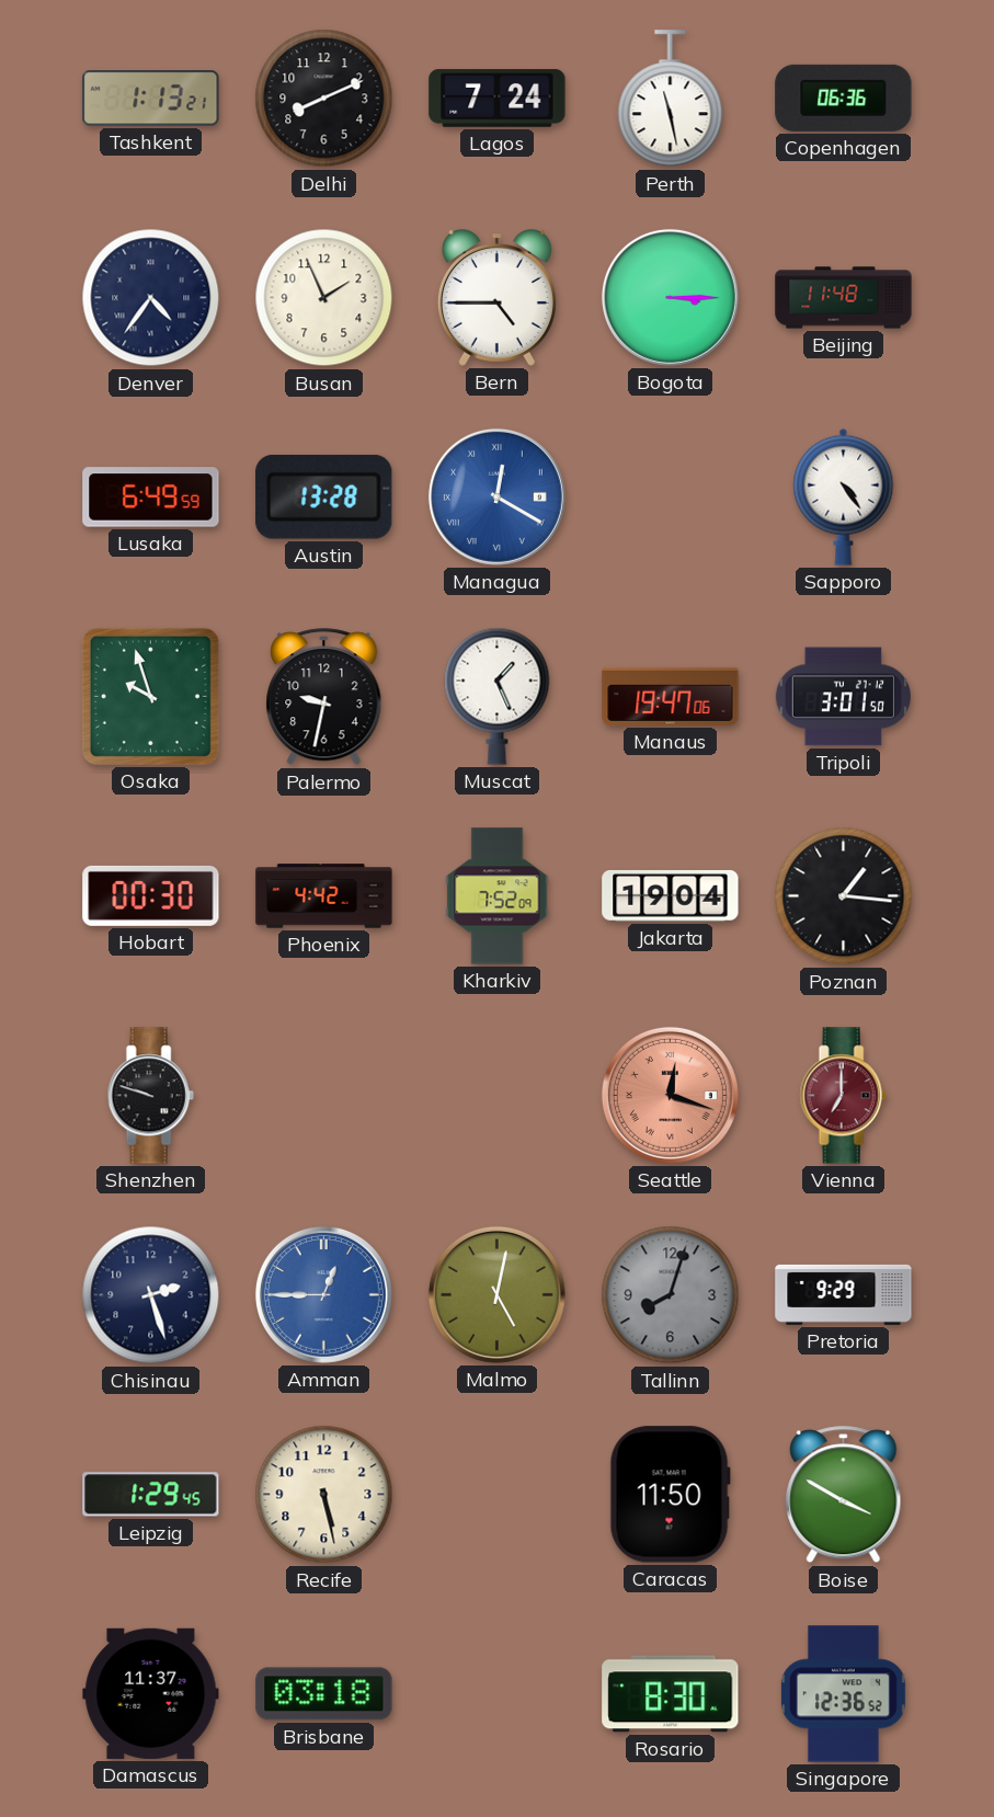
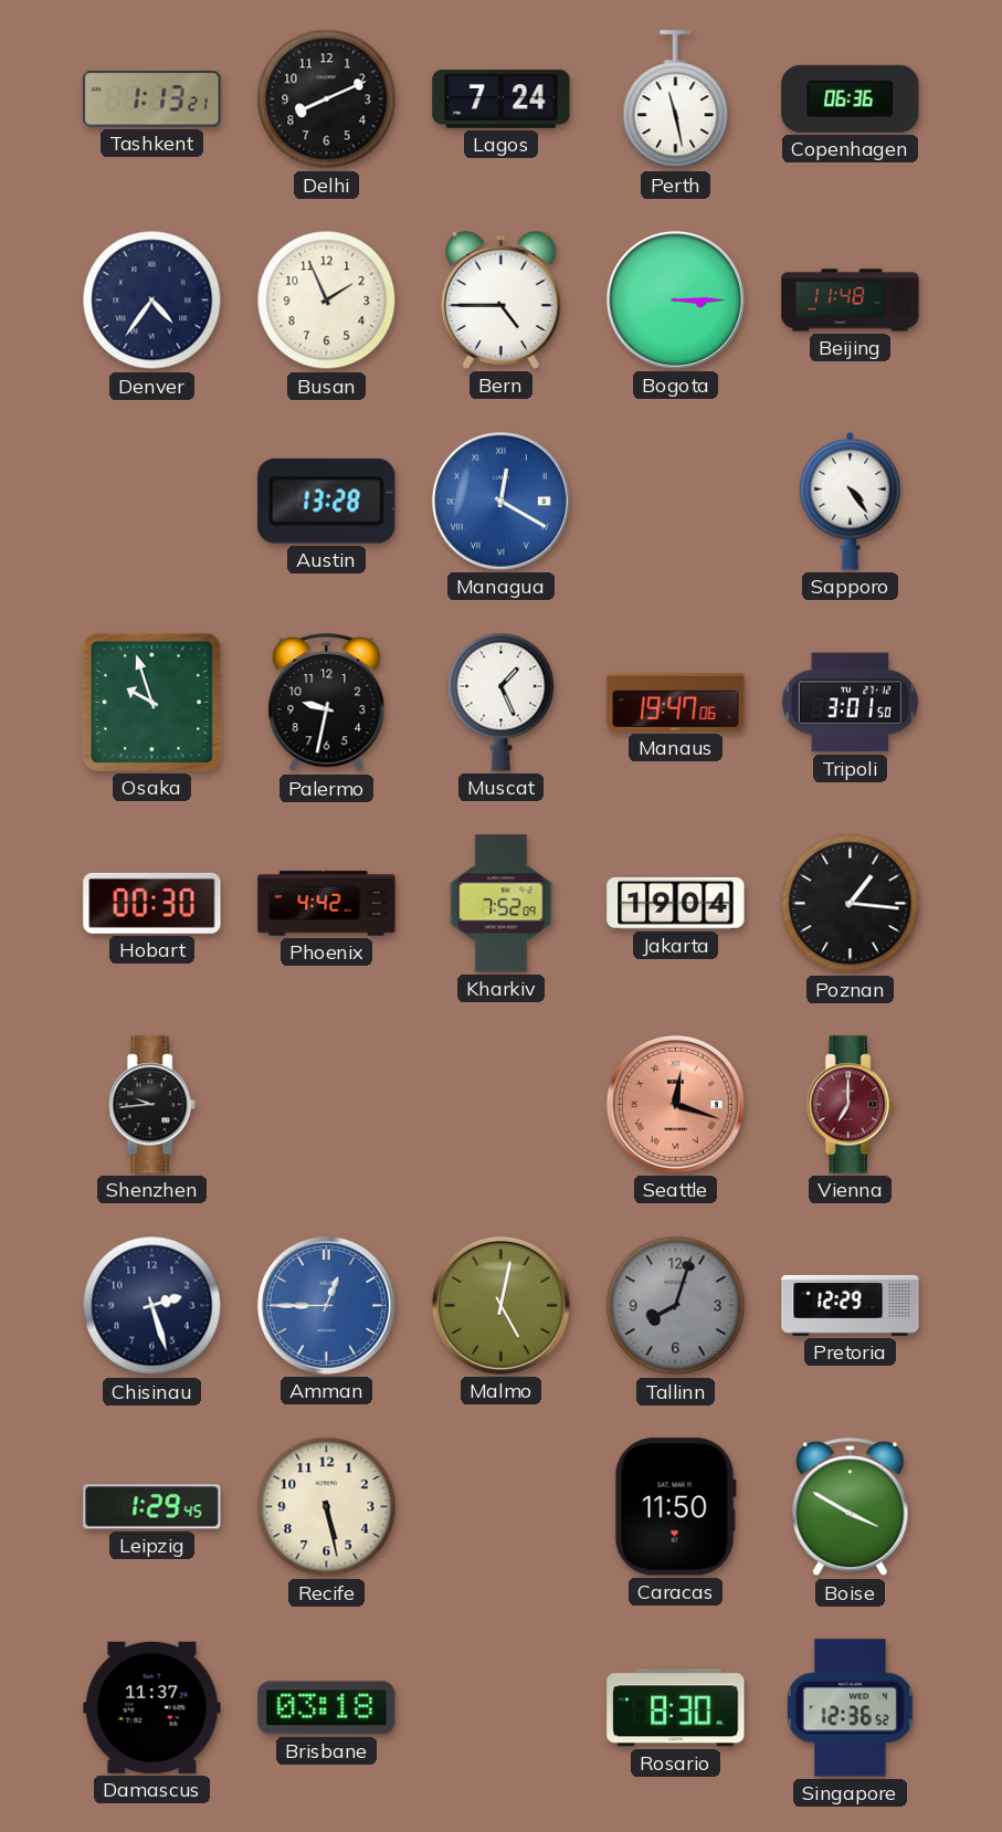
Lusaka: 6:49 -> none (151, 498)
Shenzhen: 9:48 -> 9:44 (151, 1105)
Pretoria: 9:29 -> 12:29 (851, 1305)
